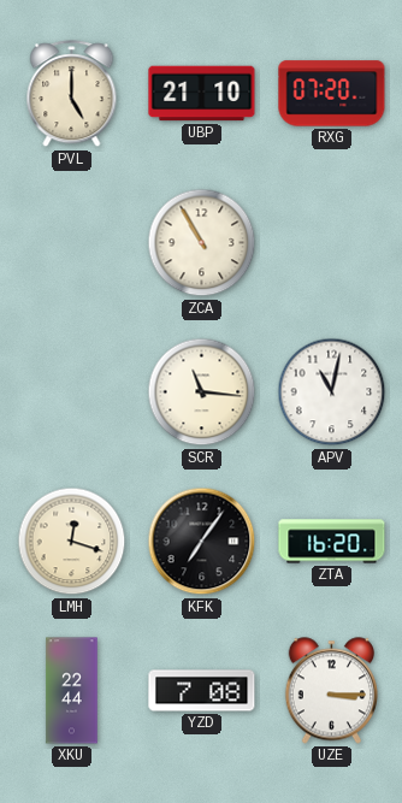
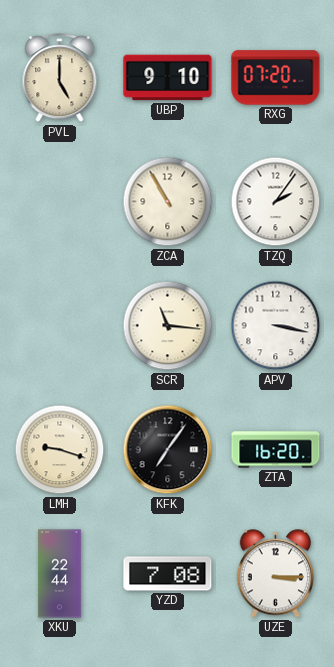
UBP: 21:10 -> 9:10 (168, 78)
TZQ: none -> 2:06 (276, 202)
APV: 11:02 -> 3:17 (276, 326)
LMH: 12:18 -> 9:18 (60, 450)
